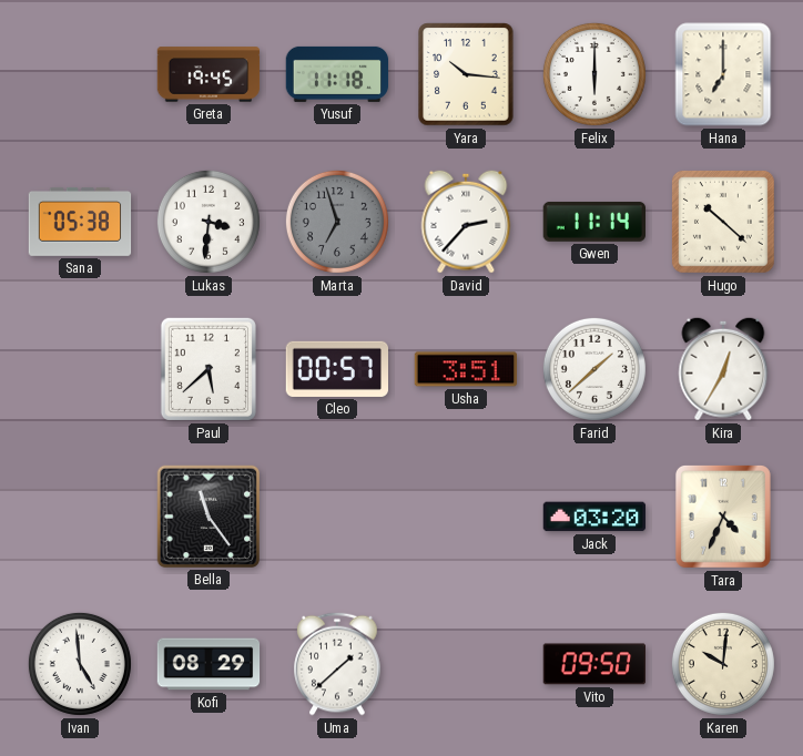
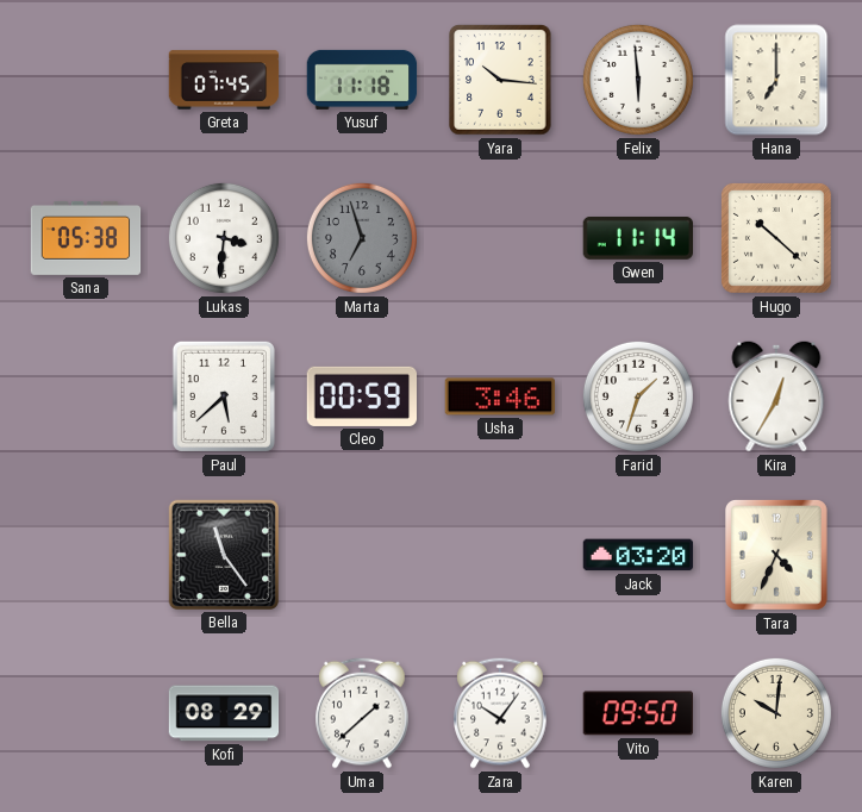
Greta: 19:45 -> 07:45 (224, 80)
Felix: 6:00 -> 5:59 (638, 80)
David: 2:37 -> none (466, 222)
Cleo: 00:57 -> 00:59 (362, 396)
Usha: 3:51 -> 3:46 (500, 396)
Farid: 1:38 -> 1:33 (638, 396)
Ivan: 4:59 -> none (80, 664)
Zara: none -> 10:06 (500, 713)
